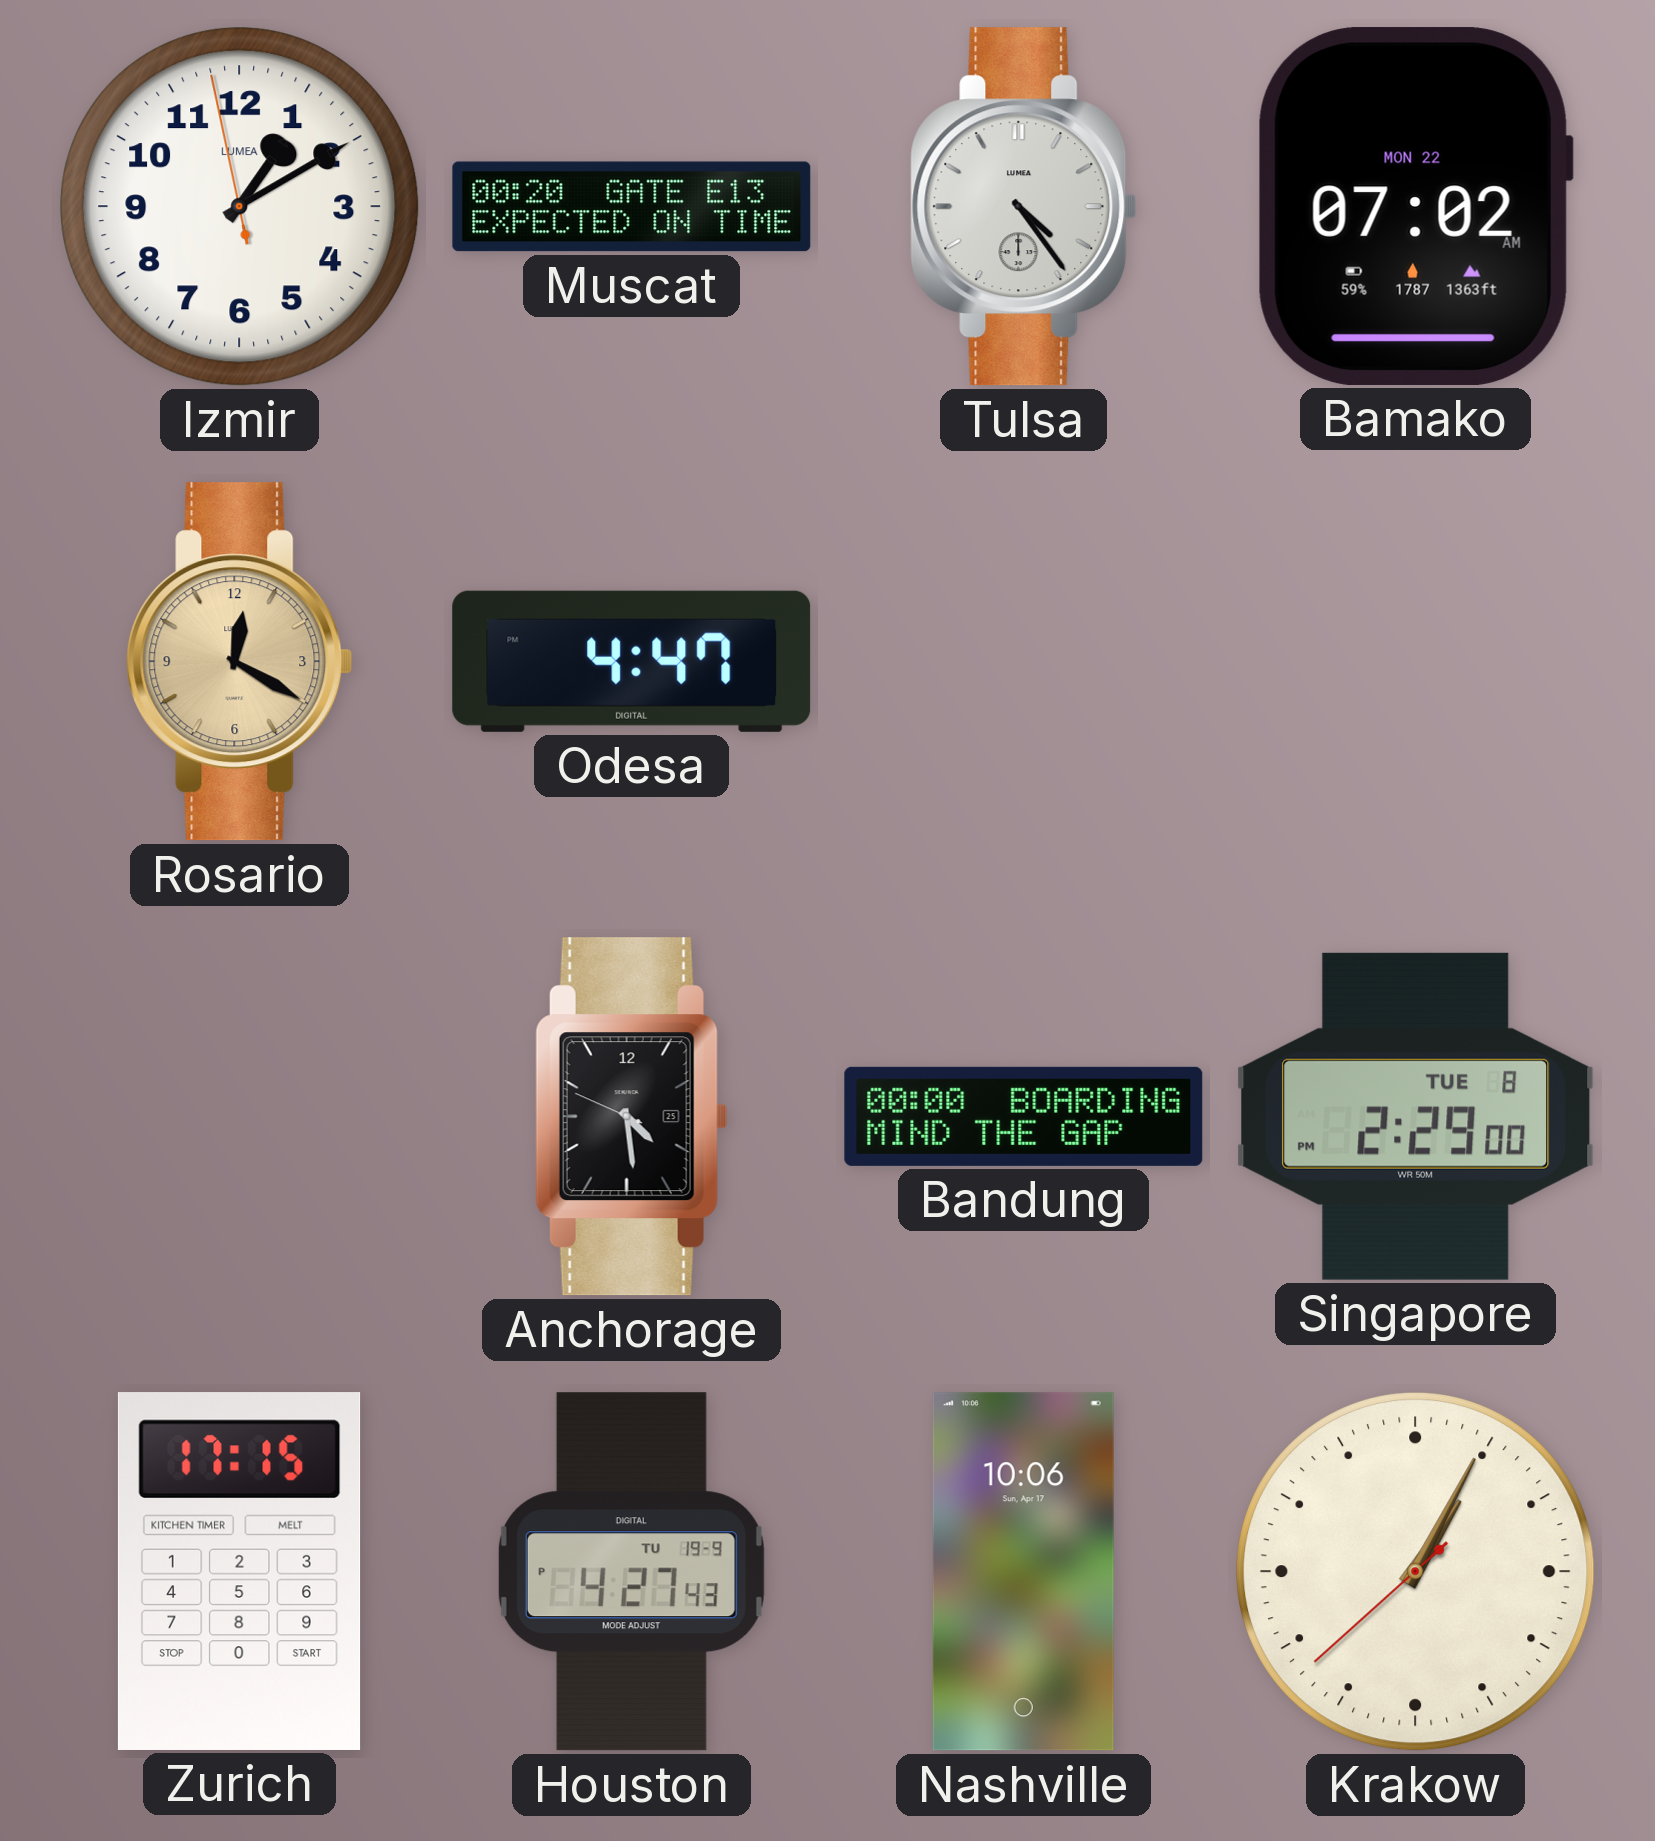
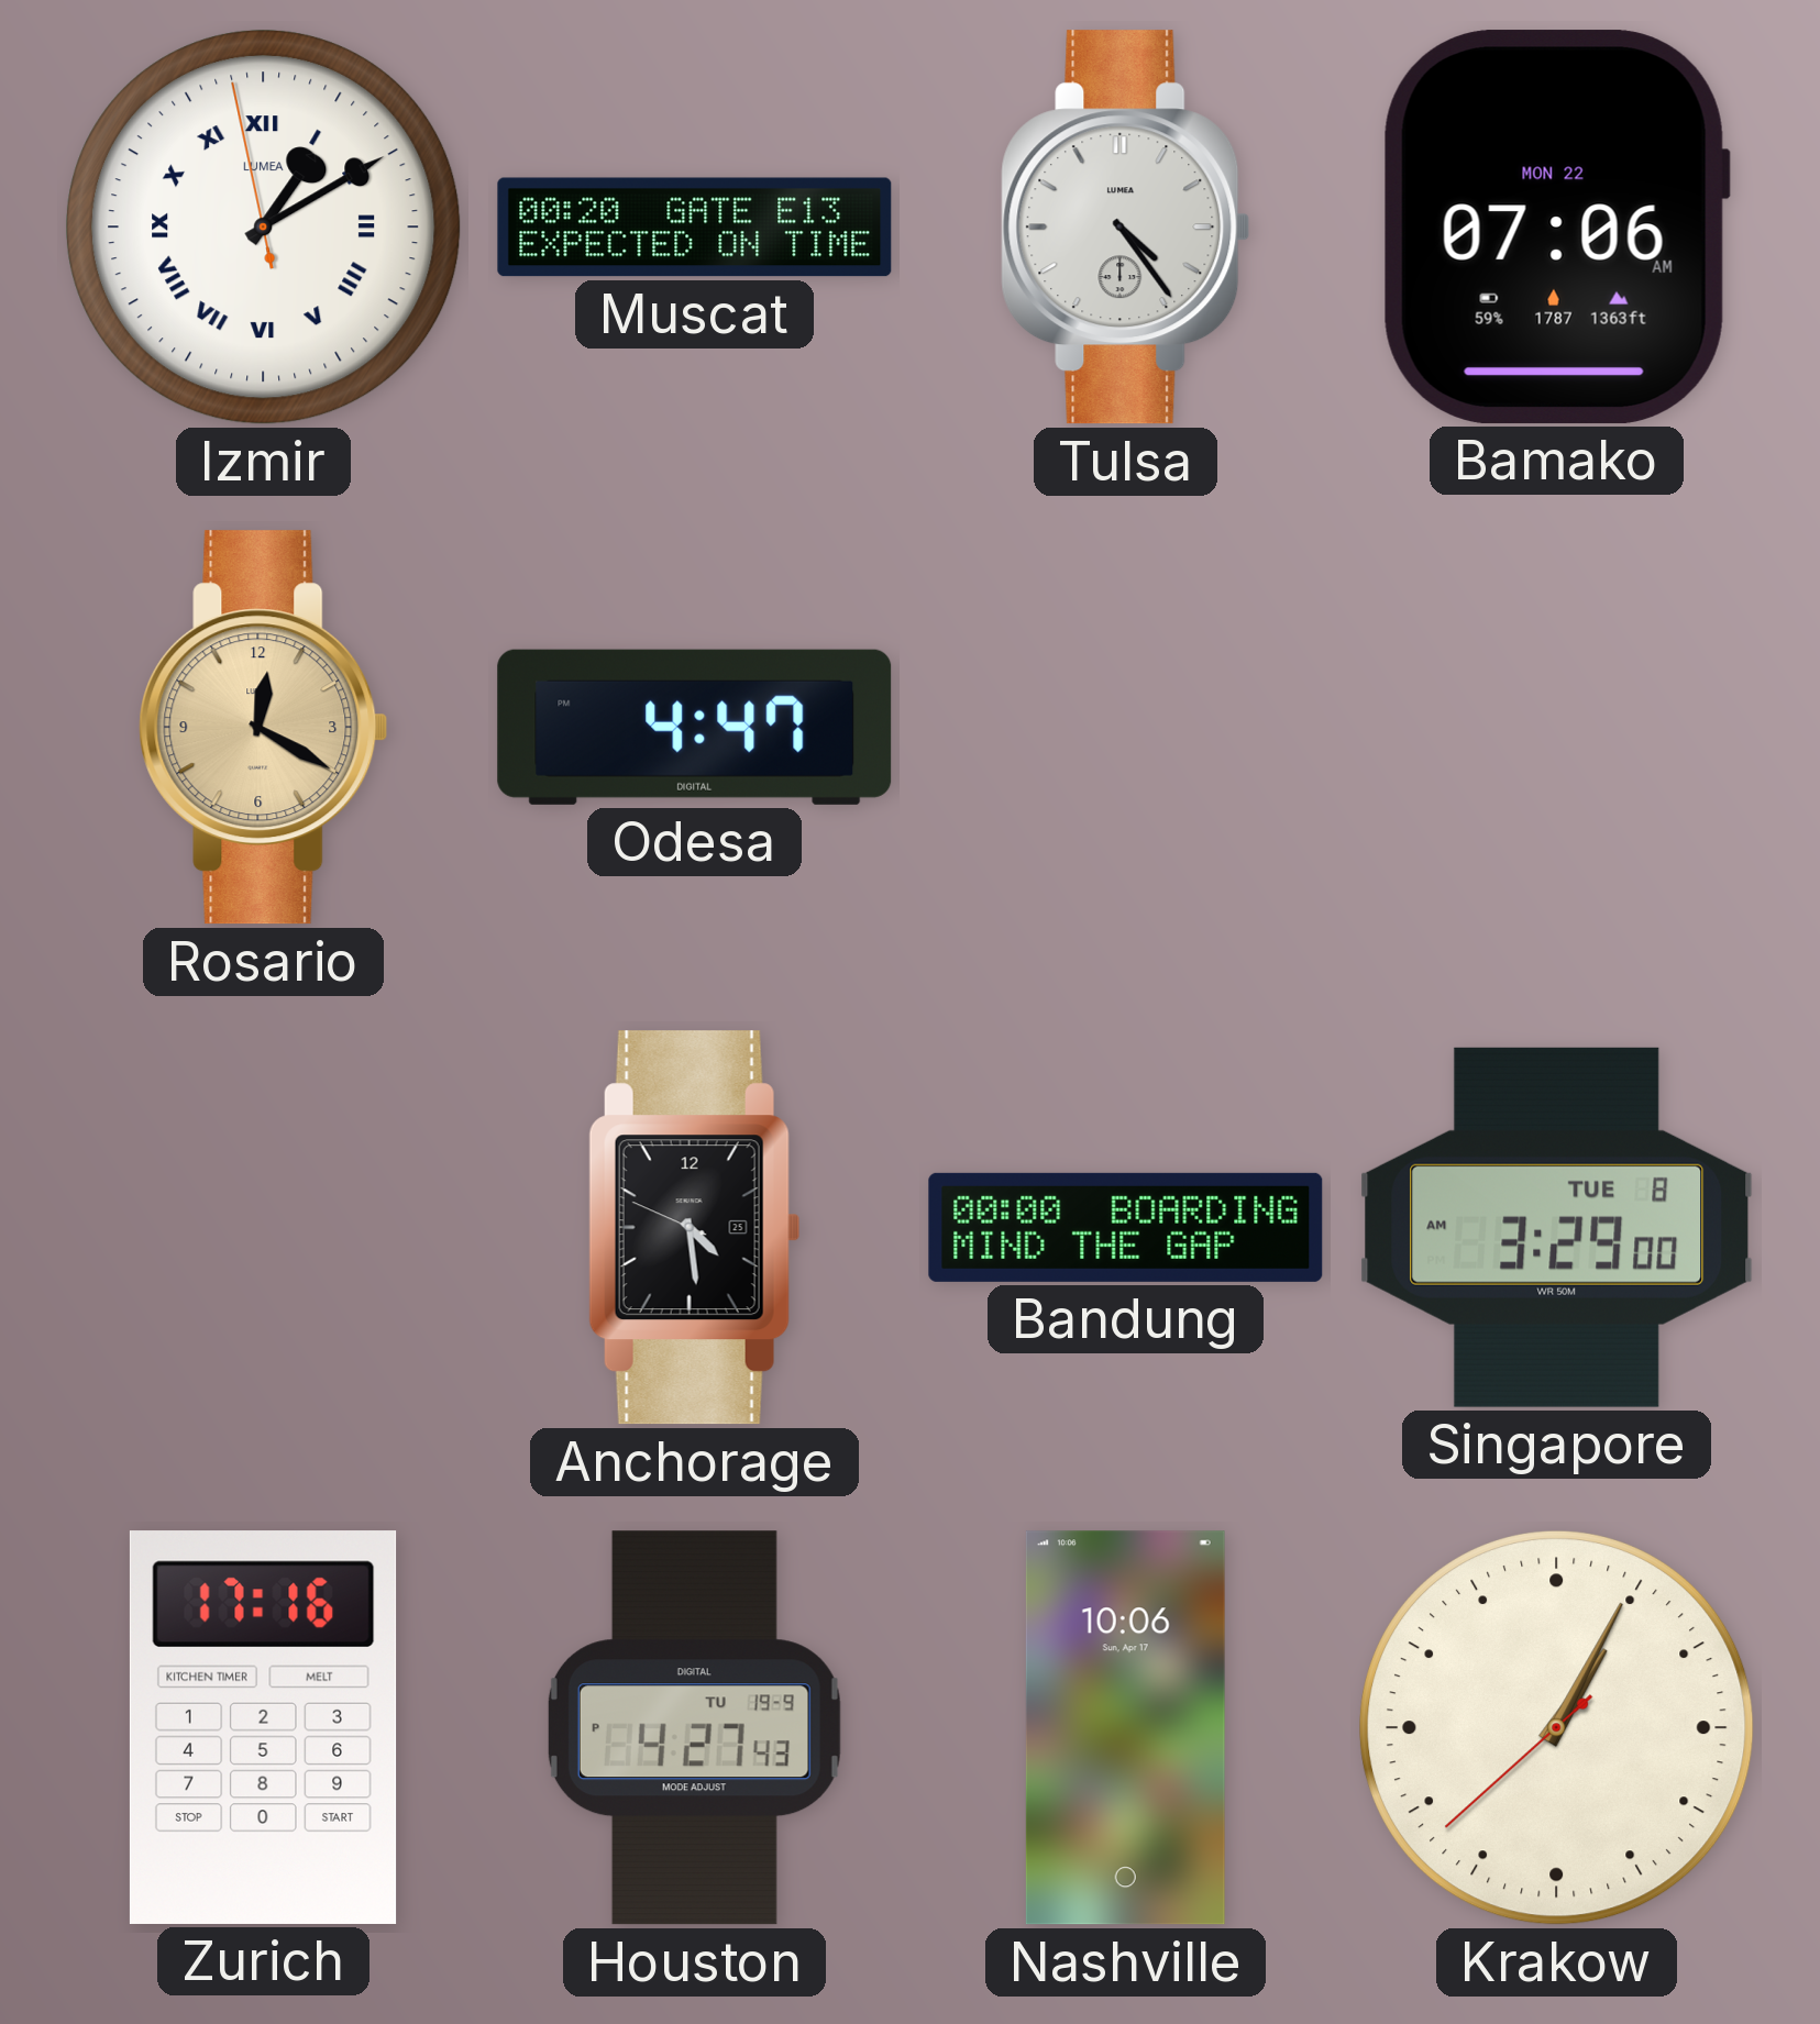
Izmir numerals: Arabic -> Roman (264, 228)
Bamako: 07:02 -> 07:06 (1556, 226)
Singapore: 2:29 -> 3:29 (1557, 1227)
Zurich: 17:15 -> 17:16 (263, 1727)
